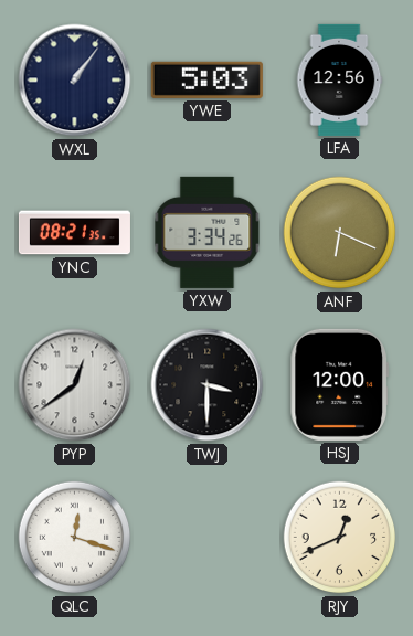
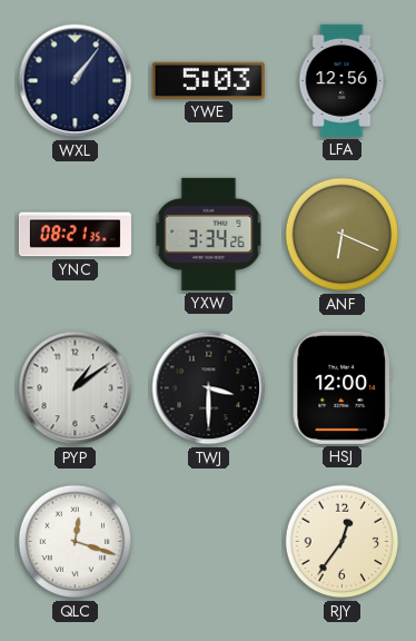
PYP: 12:39 -> 1:09 (76, 388)
RJY: 12:41 -> 12:36 (343, 542)
